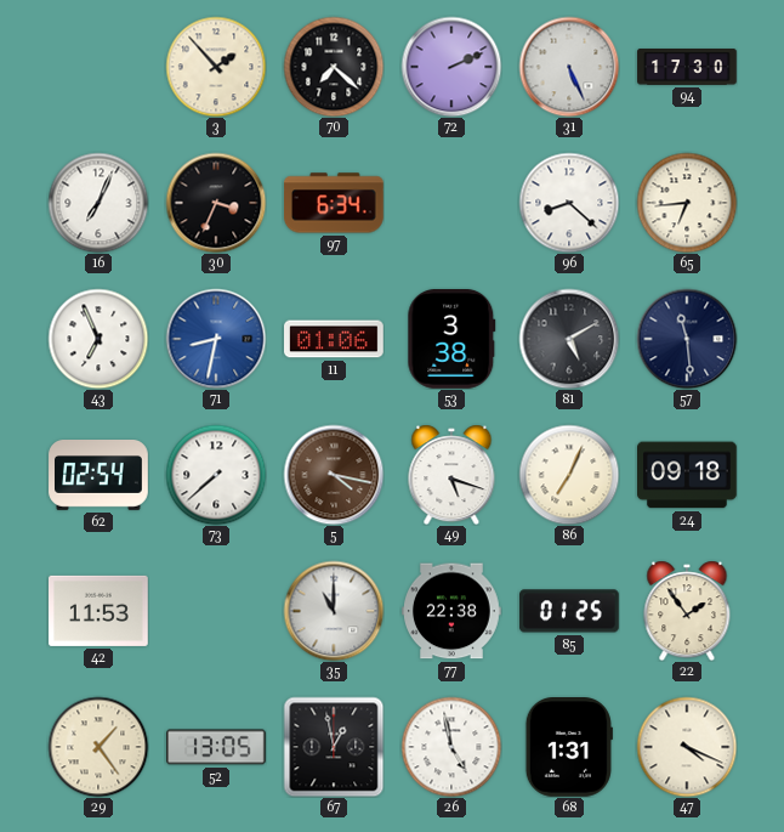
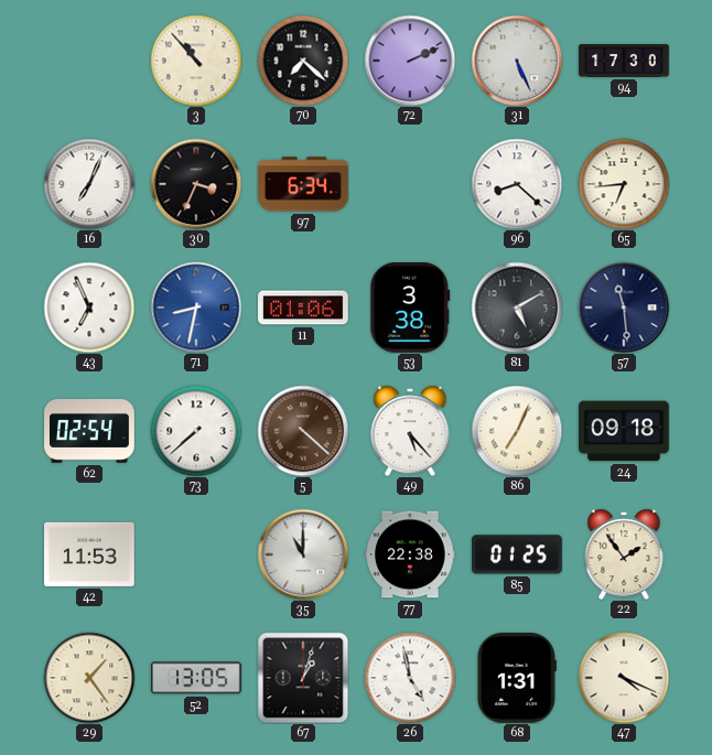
3: 1:53 -> 10:53 (196, 61)
5: 4:17 -> 4:22 (303, 431)
49: 5:18 -> 5:23 (410, 431)
67: 12:58 -> 1:03 (303, 678)
